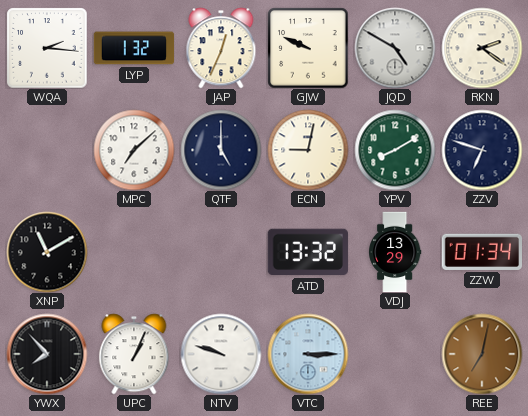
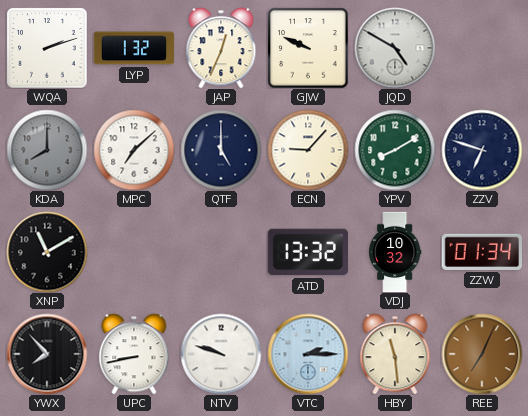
WQA: 2:16 -> 2:12 (47, 48)
RKN: 2:21 -> none (482, 48)
KDA: none -> 8:00 (47, 150)
ECN: 9:02 -> 9:07 (308, 150)
VDJ: 13:29 -> 10:32 (396, 252)
UPC: 1:04 -> 8:43 (134, 354)
VTC: 3:15 -> 2:15 (308, 354)
HBY: none -> 11:29 (395, 354)
REE: 7:02 -> 7:04 (482, 354)
